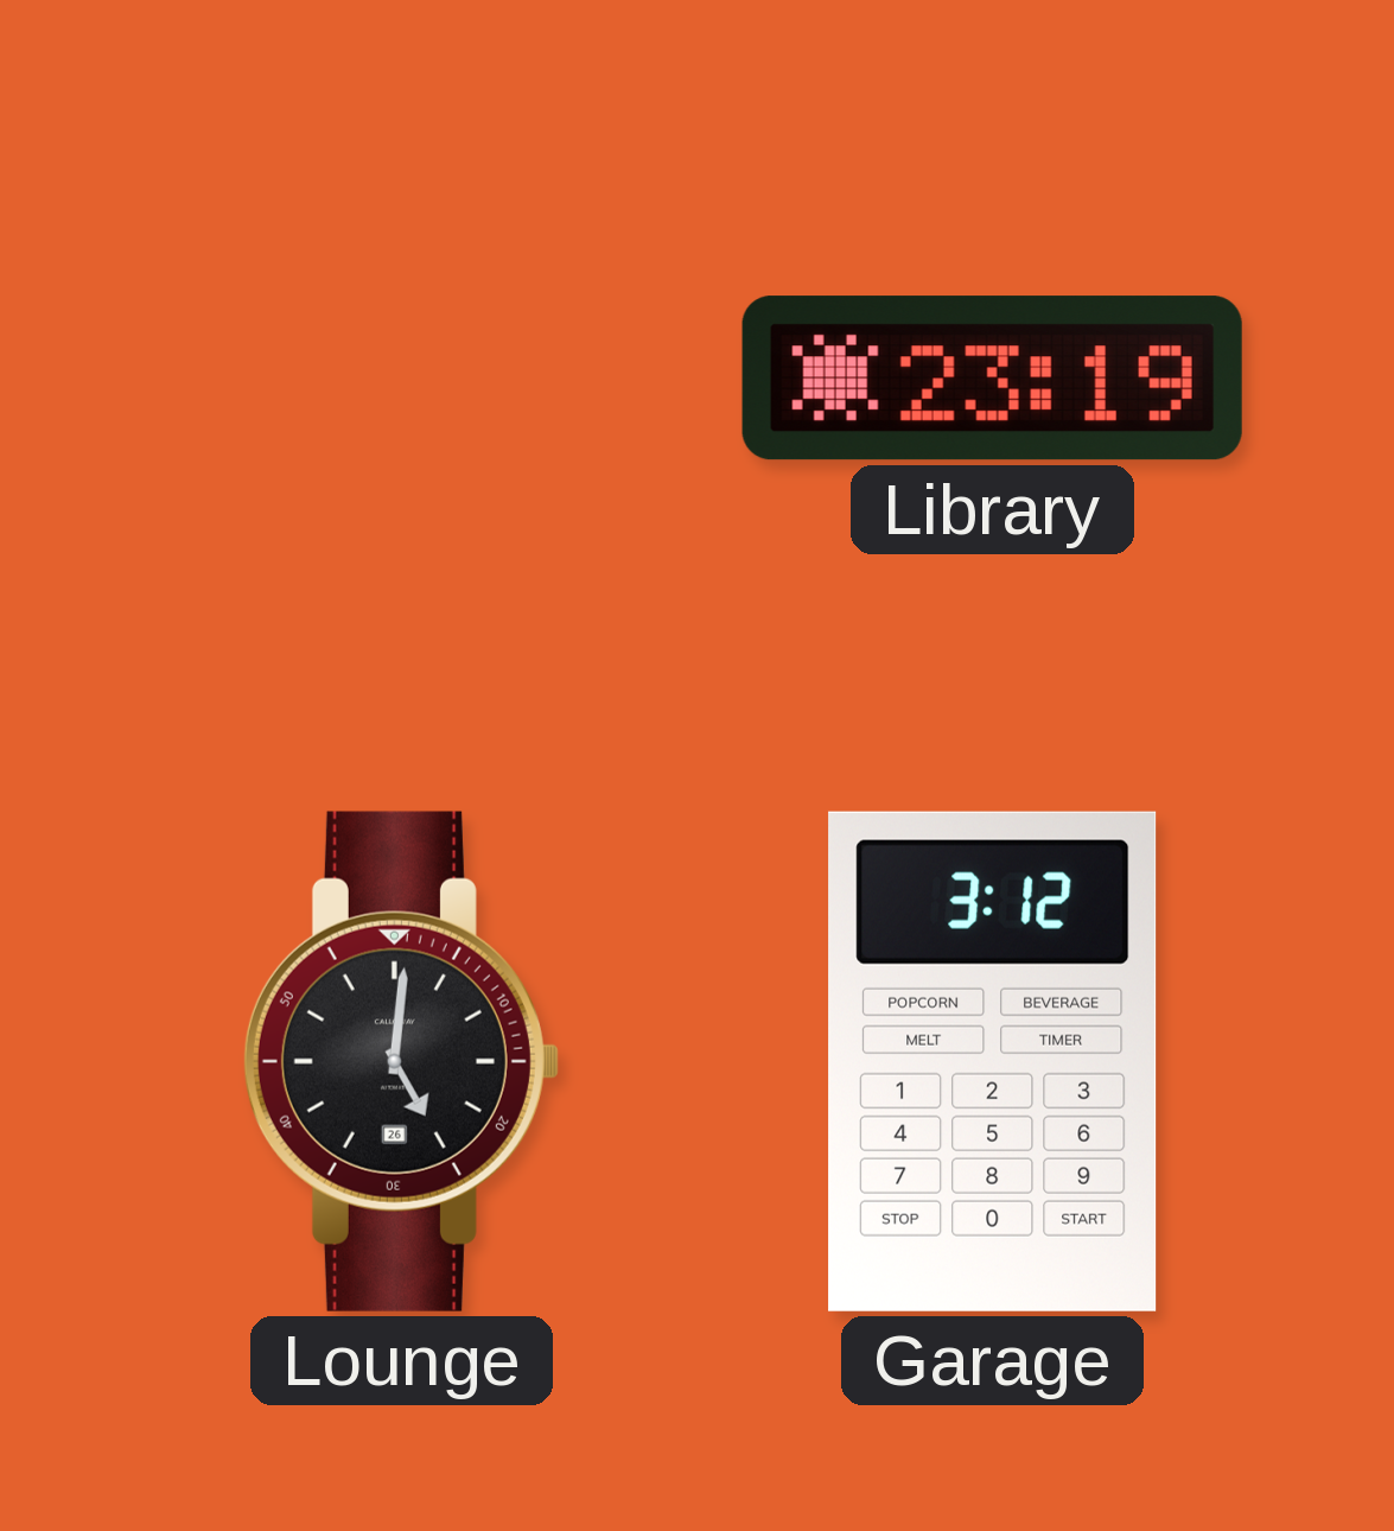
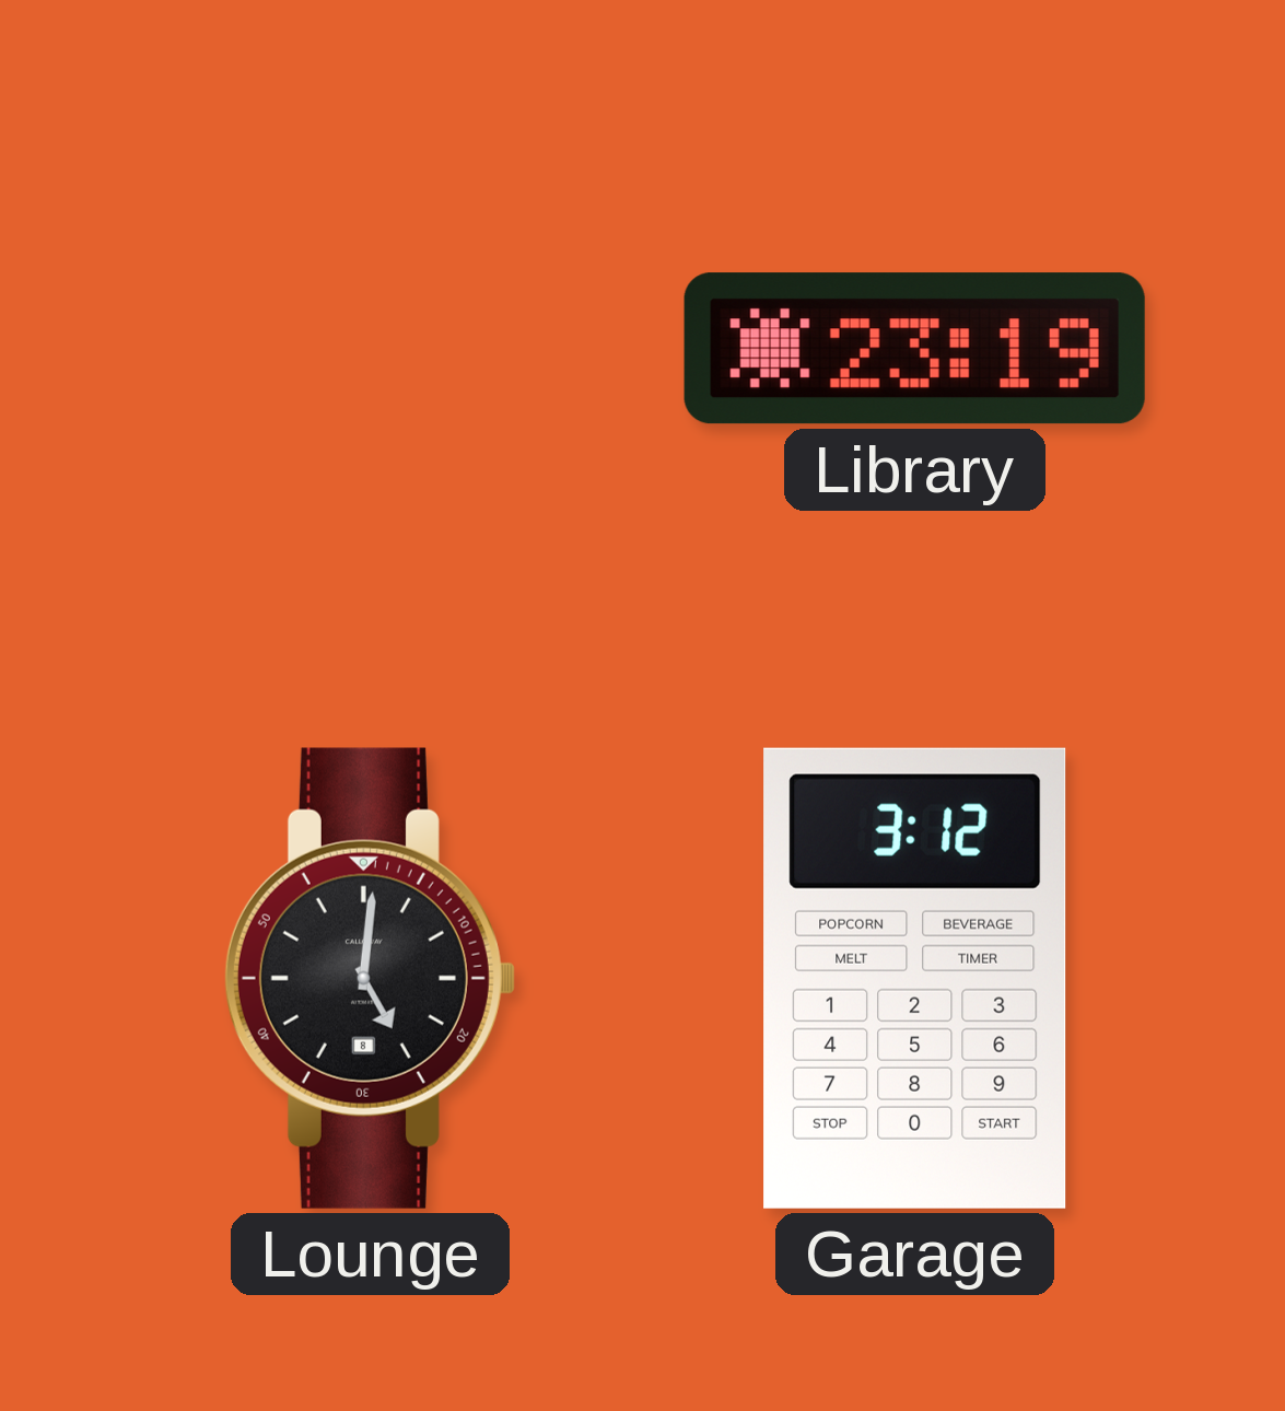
Lounge date: 26 -> 8 (370, 978)
